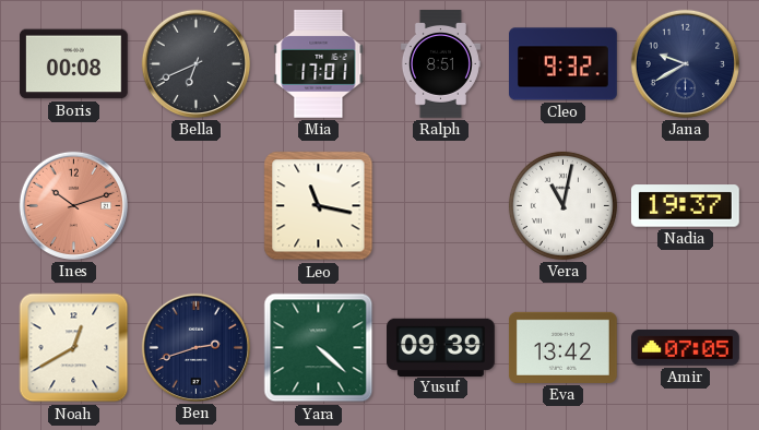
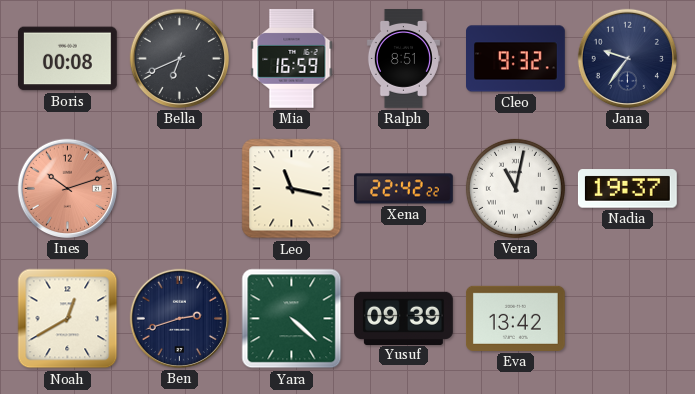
Mia: 17:01 -> 16:59 (292, 58)
Jana: 9:40 -> 9:36 (627, 58)
Xena: none -> 22:42 (404, 189)
Amir: 07:05 -> none (686, 347)
